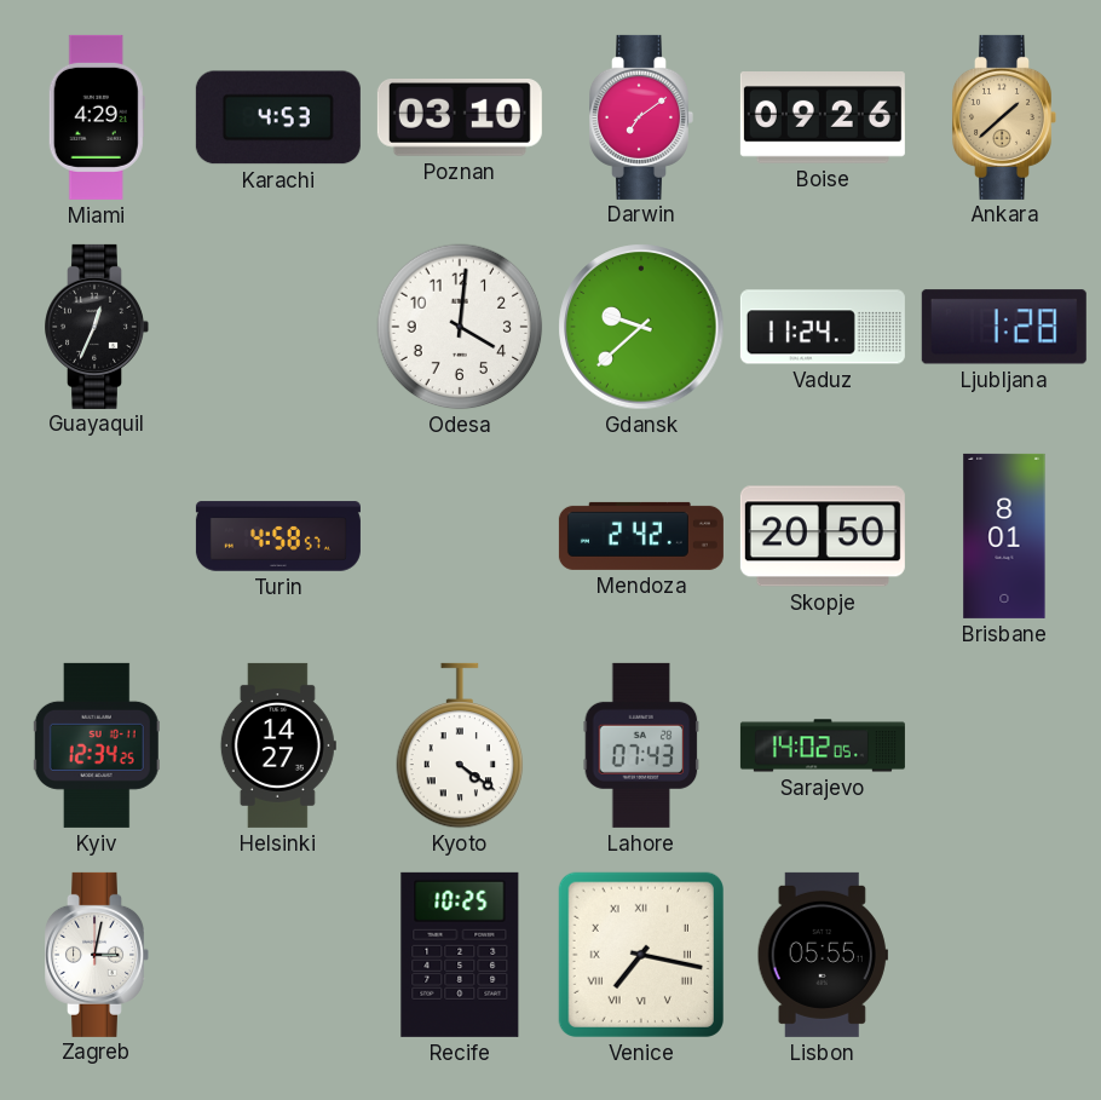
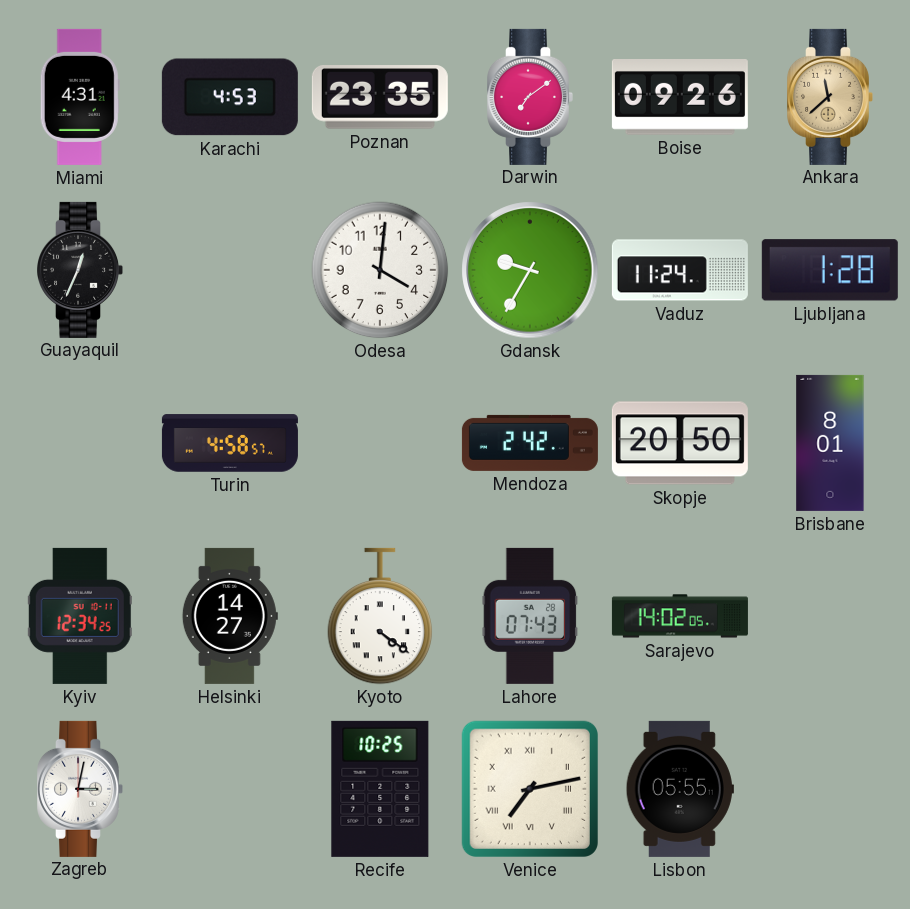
Miami: 4:29 -> 4:31 (80, 97)
Poznan: 03:10 -> 23:35 (380, 98)
Ankara: 1:38 -> 11:38 (830, 97)
Gdansk: 9:38 -> 9:35 (530, 270)
Venice: 7:17 -> 7:13 (530, 789)
